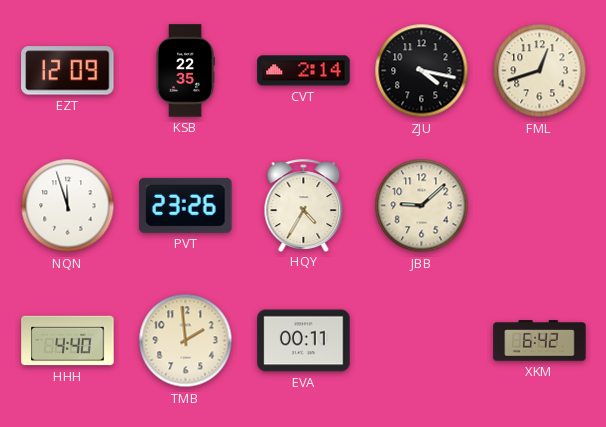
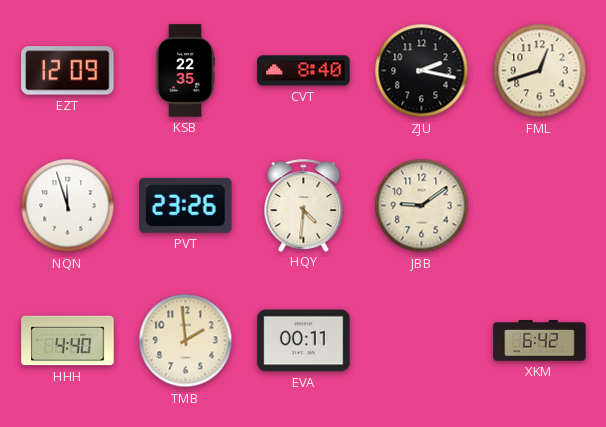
CVT: 2:14 -> 8:40 (304, 71)
ZJU: 4:17 -> 2:17 (422, 71)
HQY: 4:35 -> 4:31 (304, 205)
JBB: 9:08 -> 9:09 (422, 206)
